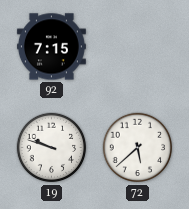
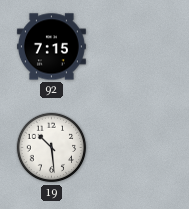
19: 9:48 -> 10:29 (52, 148)
72: 5:38 -> none (138, 148)
